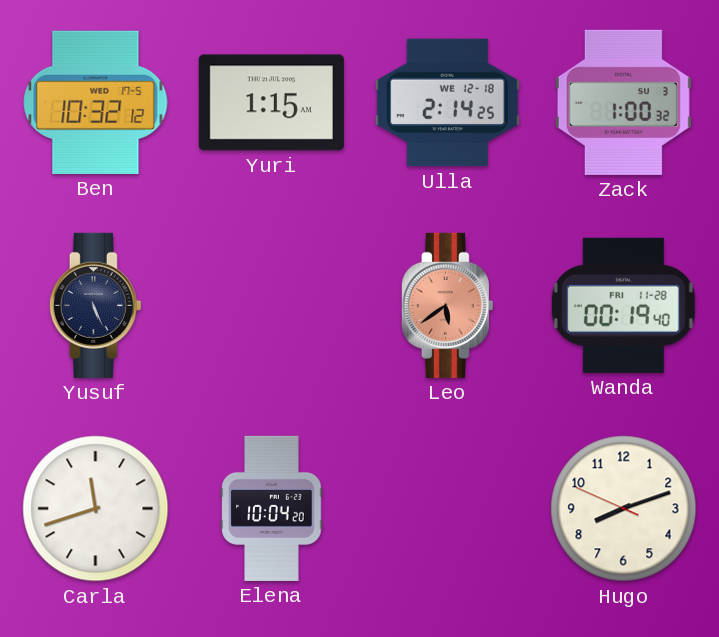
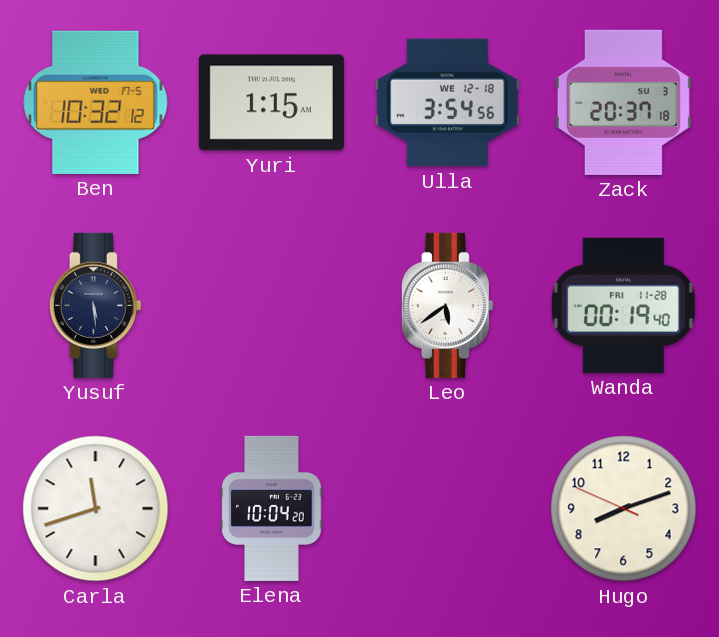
Ulla: 2:14 -> 3:54 (447, 103)
Zack: 1:00 -> 20:37 (623, 102)
Yusuf: 5:26 -> 5:29 (95, 305)
Leo dial: salmon -> white (447, 305)
